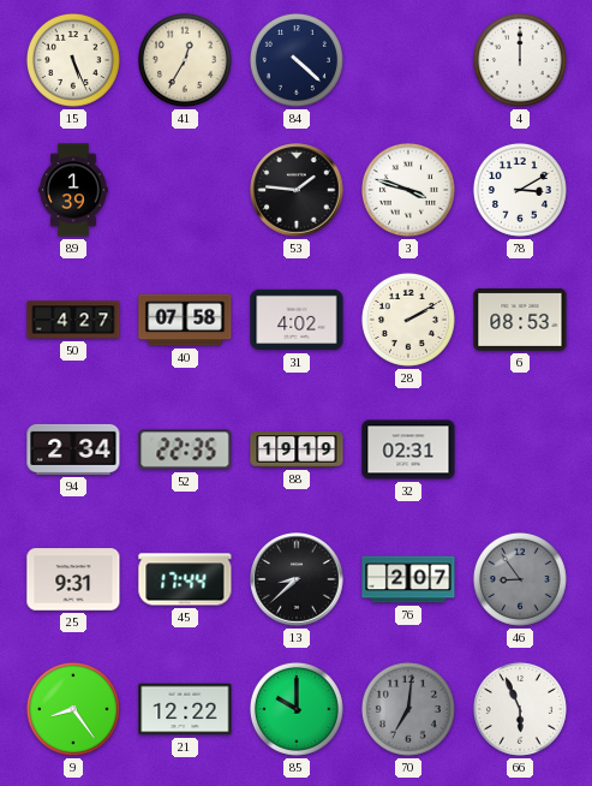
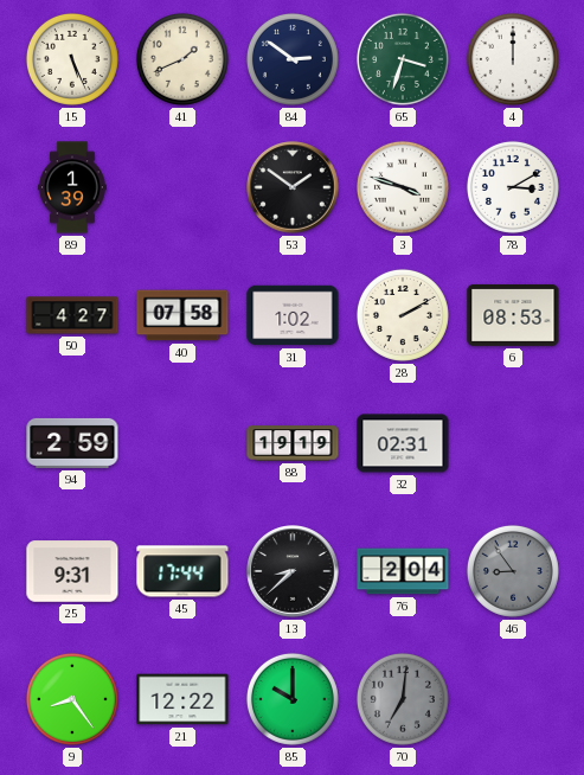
41: 12:35 -> 1:41 (182, 59)
84: 4:22 -> 2:51 (293, 59)
65: none -> 3:33 (403, 59)
53: 1:46 -> 1:51 (293, 187)
31: 4:02 -> 1:02 (293, 315)
94: 2:34 -> 2:59 (72, 443)
52: 22:35 -> none (185, 449)
76: 2:07 -> 2:04 (403, 571)
66: 5:56 -> none (520, 709)
